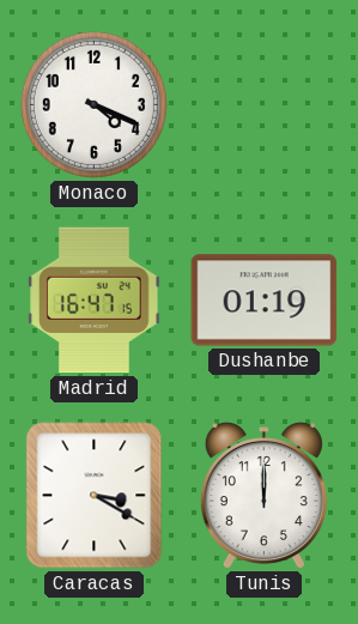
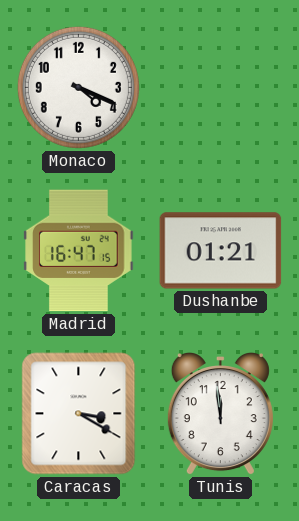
Dushanbe: 01:19 -> 01:21 (221, 251)
Tunis: 12:00 -> 11:59 (220, 415)
